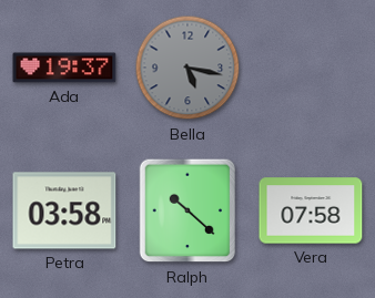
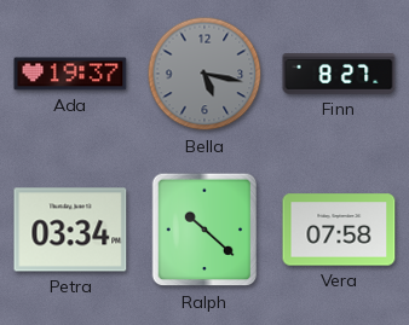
Finn: none -> 8:27 (339, 74)
Petra: 03:58 -> 03:34 (70, 230)
